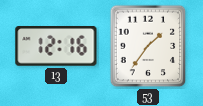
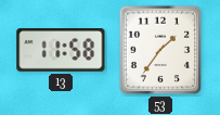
13: 12:16 -> 11:58 (61, 51)
